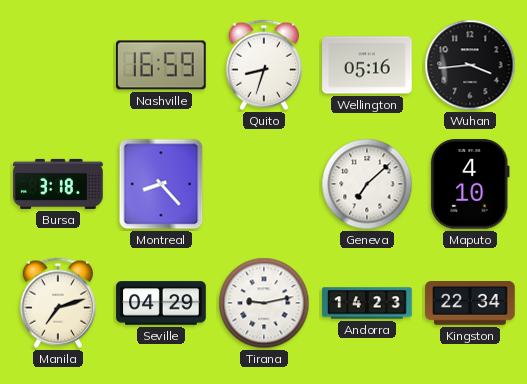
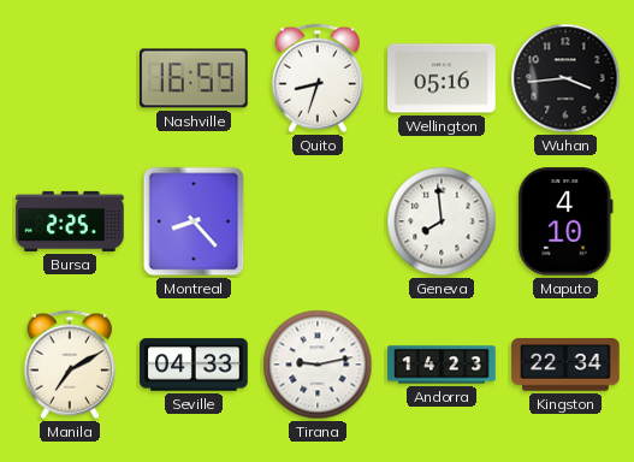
Bursa: 3:18 -> 2:25 (70, 221)
Geneva: 7:08 -> 7:59 (442, 221)
Manila: 7:12 -> 7:10 (70, 365)
Seville: 04:29 -> 04:33 (194, 365)
